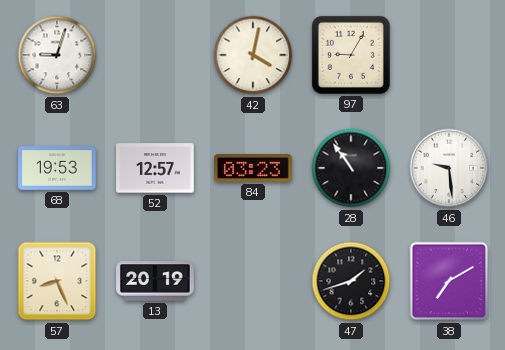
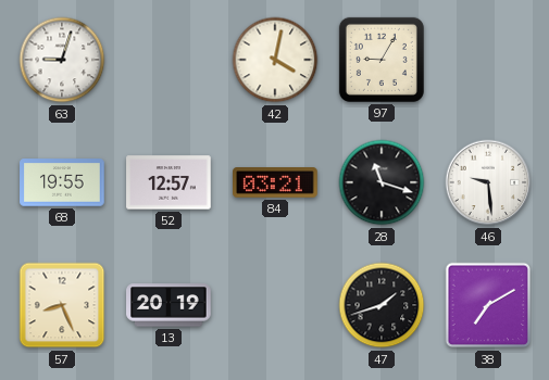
68: 19:53 -> 19:55 (62, 182)
84: 03:23 -> 03:21 (275, 182)
28: 10:54 -> 11:18 (382, 182)
